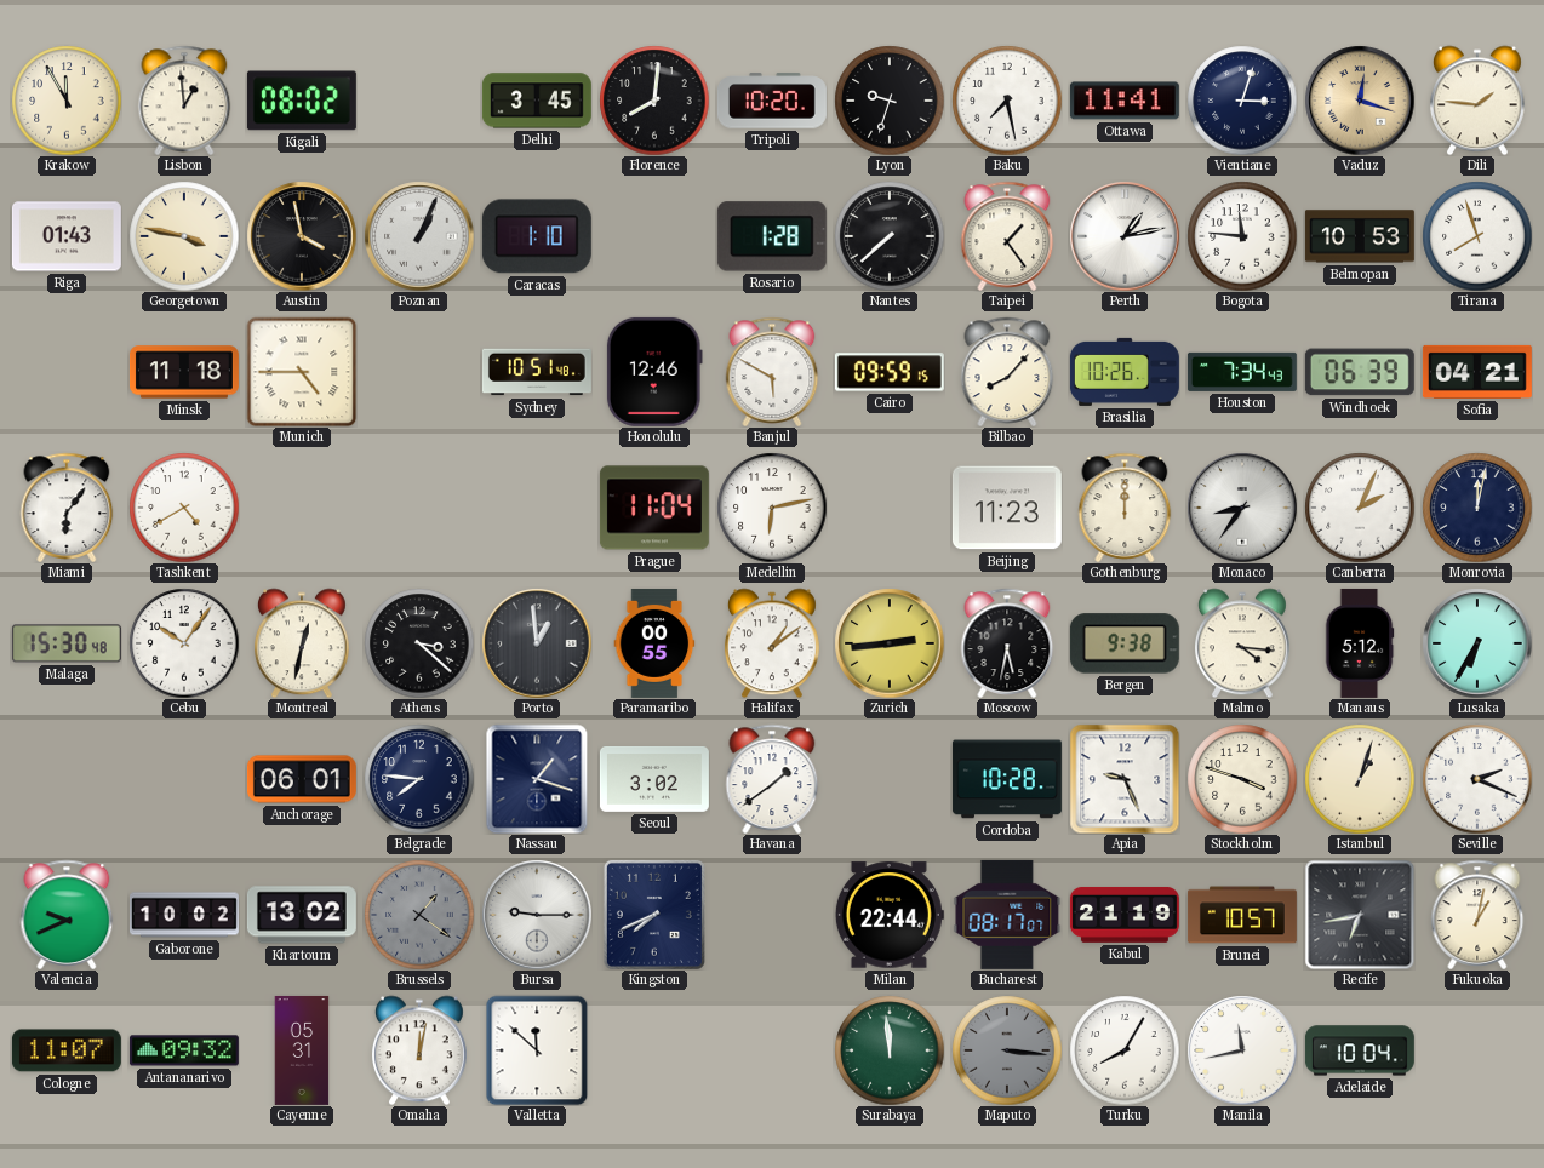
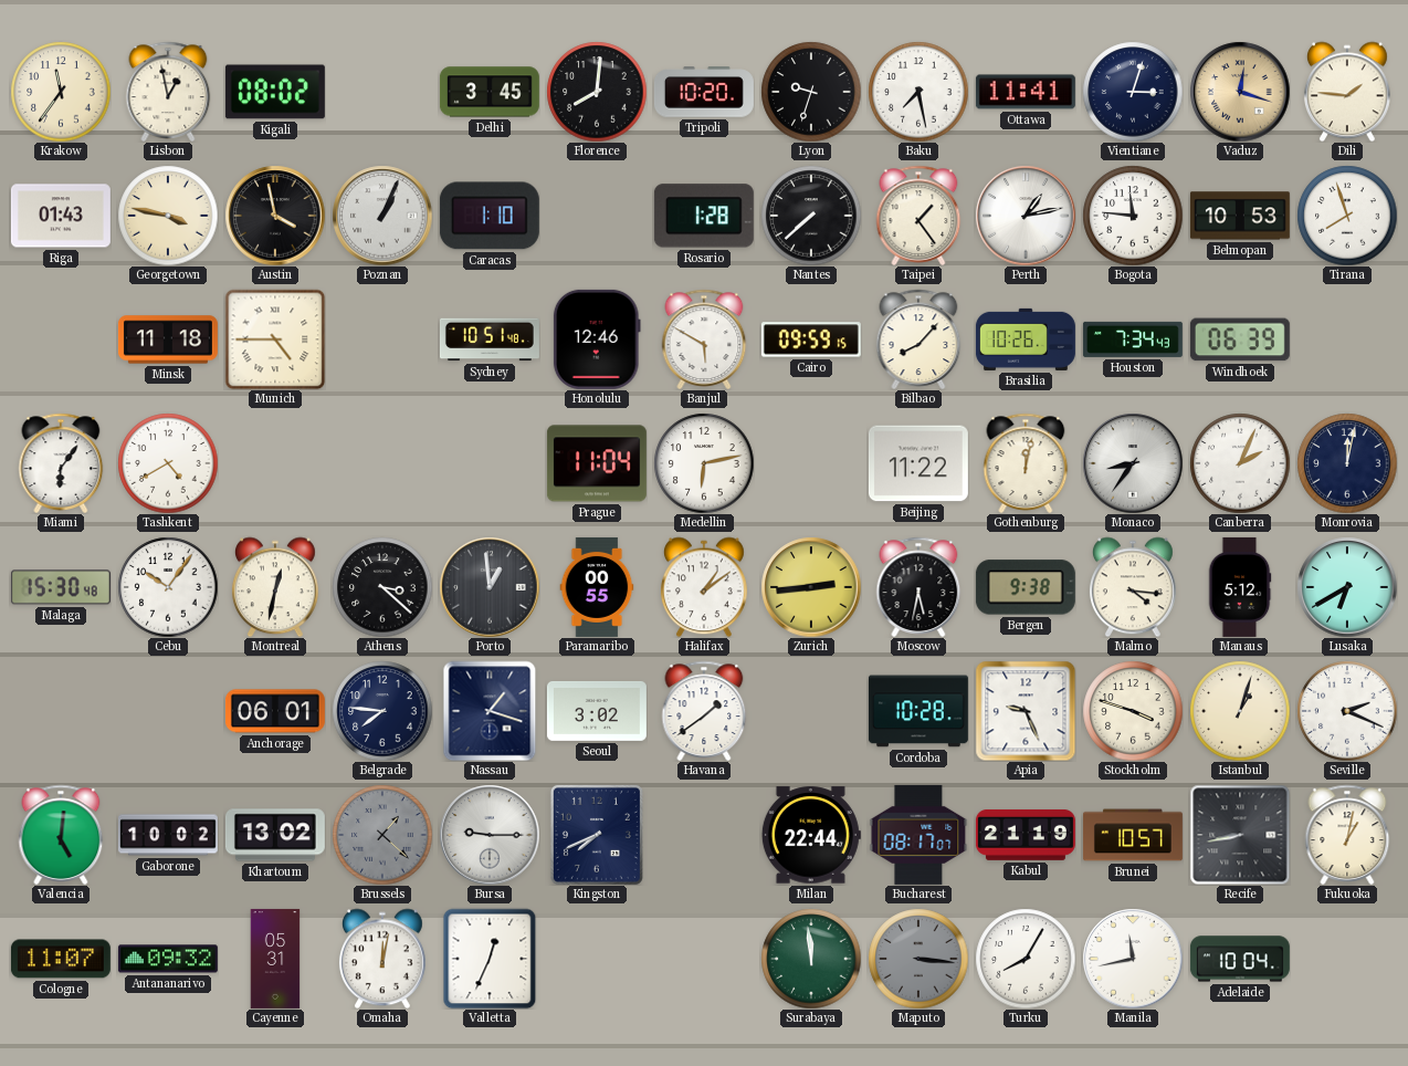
Krakow: 11:55 -> 11:36 (61, 92)
Lisbon: 12:59 -> 12:58 (168, 92)
Sofia: 04:21 -> none (1477, 372)
Beijing: 11:23 -> 11:22 (918, 463)
Gothenburg: 12:00 -> 12:02 (1026, 463)
Lusaka: 6:35 -> 6:40 (1347, 587)
Valencia: 9:41 -> 5:01 (61, 835)
Brussels: 1:21 -> 1:22 (382, 835)
Recife: 6:43 -> 8:43 (1240, 835)
Valletta: 11:52 -> 12:34 (490, 959)
